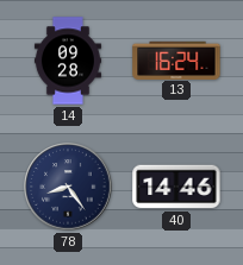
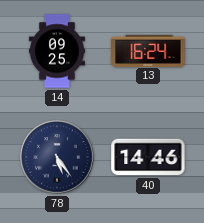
14: 09:28 -> 09:25 (57, 51)
78: 8:24 -> 5:24 (57, 157)
